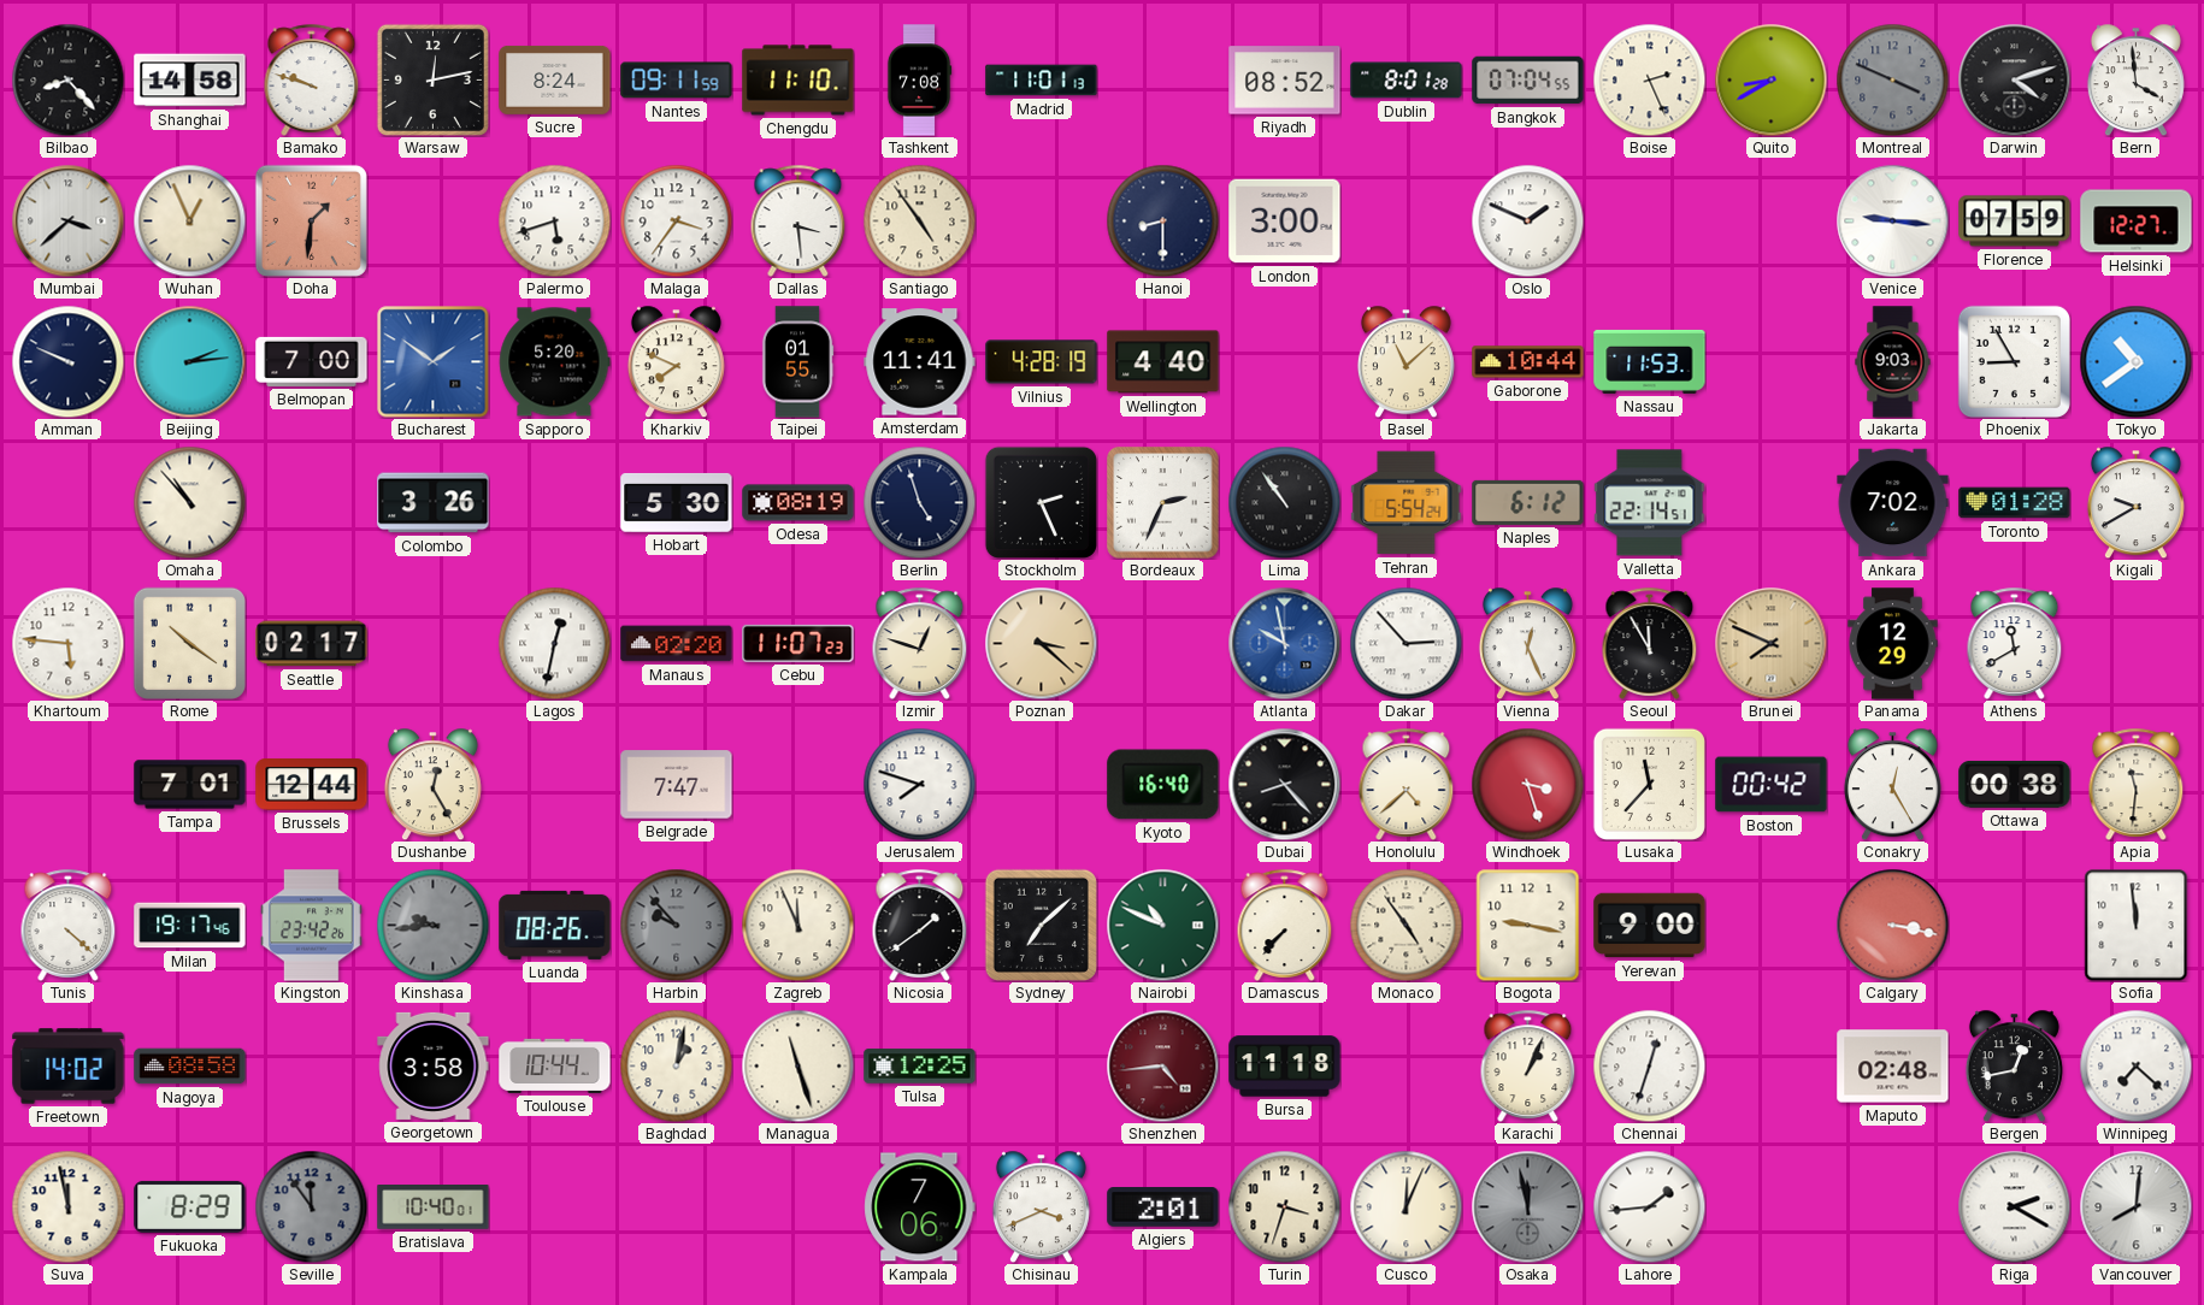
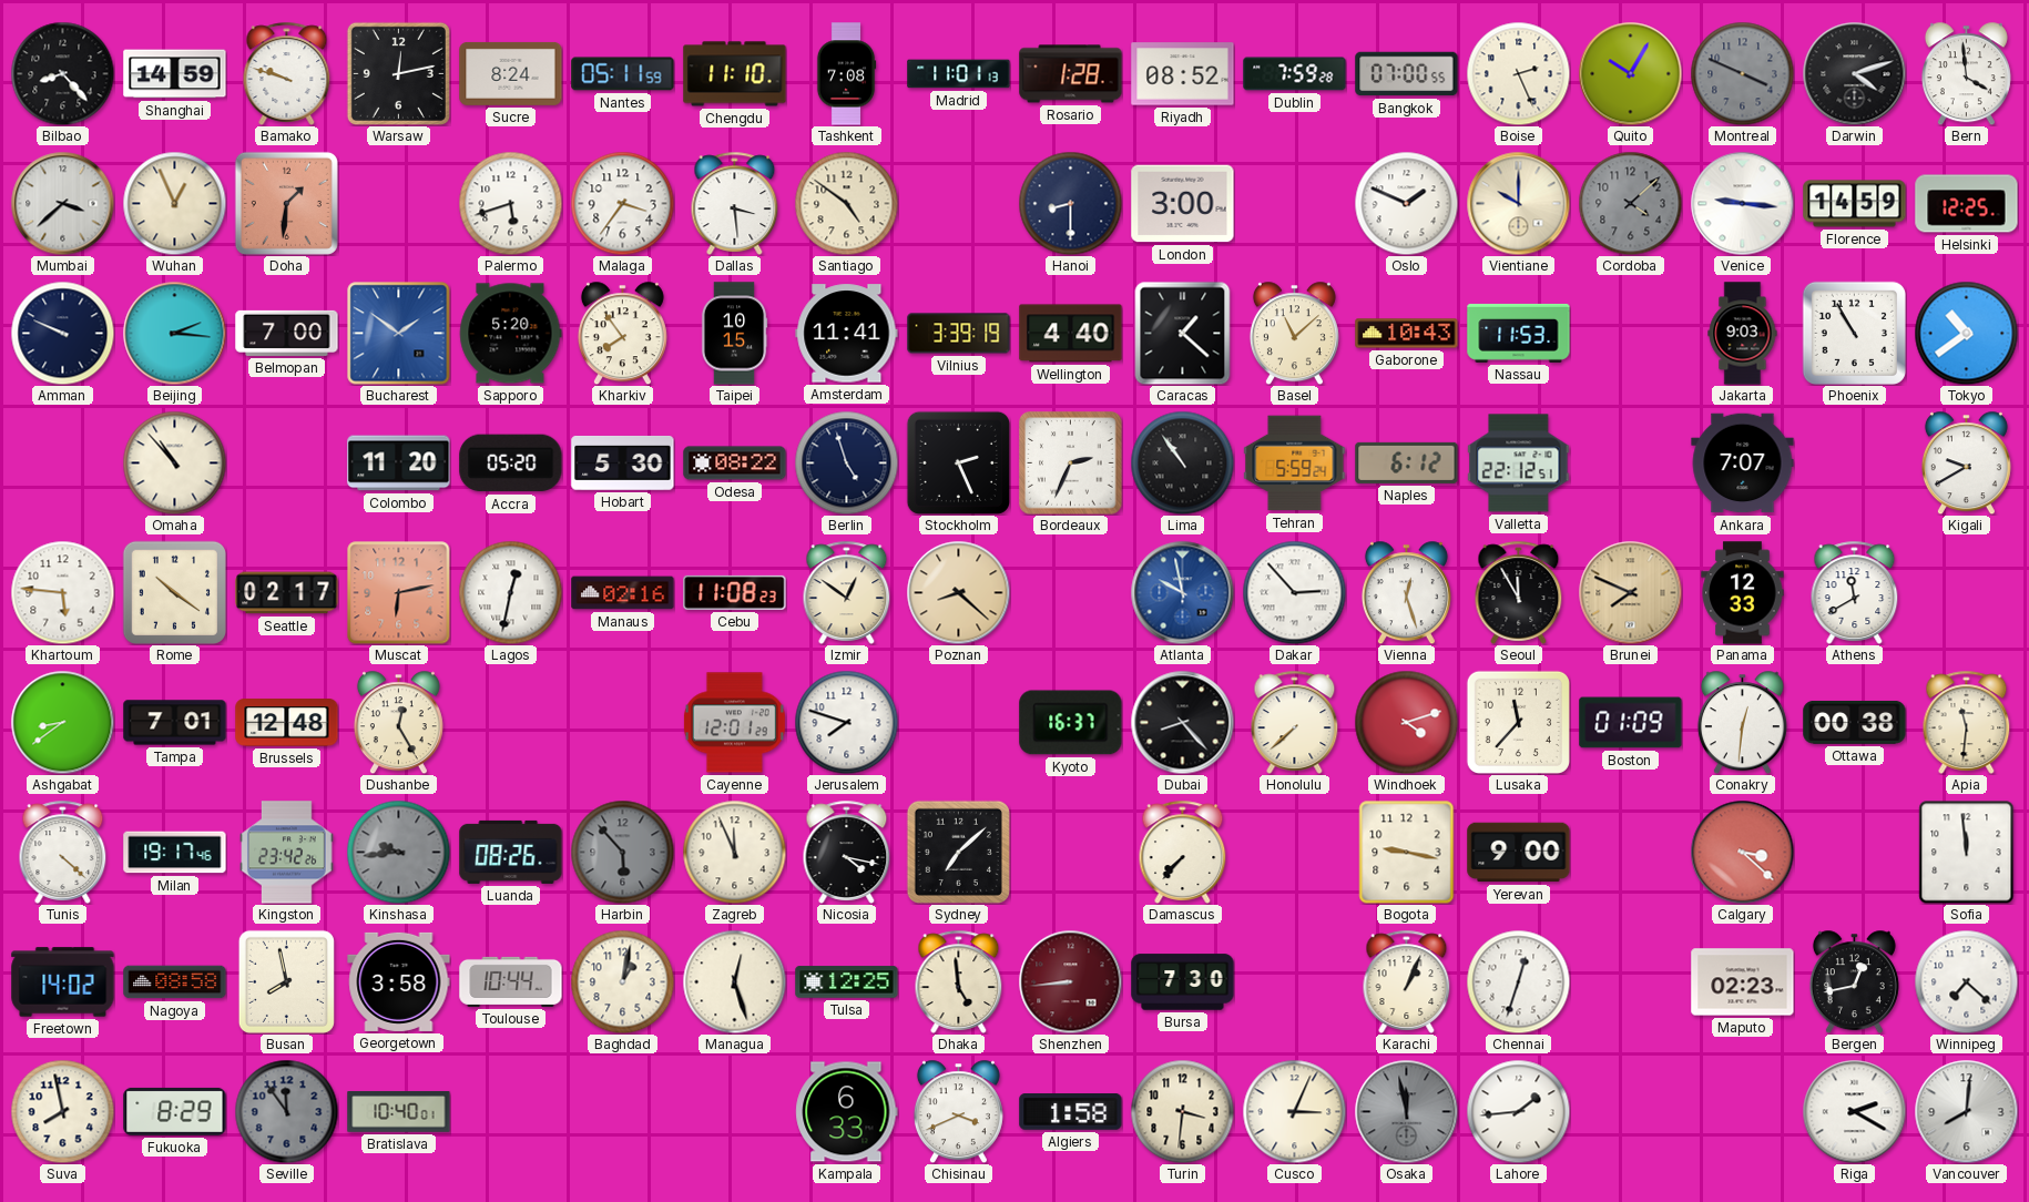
Shanghai: 14:58 -> 14:59 (175, 74)
Nantes: 09:11 -> 05:11 (623, 74)
Rosario: none -> 1:28 (1071, 74)
Dublin: 8:01 -> 7:59 (1295, 74)
Bangkok: 07:04 -> 07:00 (1407, 74)
Quito: 8:40 -> 10:05 (1630, 73)
Santiago: 4:54 -> 4:51 (846, 203)
Vientiane: none -> 10:00 (1518, 203)
Cordoba: none -> 4:08 (1630, 203)
Florence: 07:59 -> 14:59 (1855, 204)
Helsinki: 12:27 -> 12:25 (1967, 204)
Beijing: 2:14 -> 2:16 (174, 333)
Kharkiv: 7:49 -> 7:54 (622, 333)
Taipei: 01:55 -> 10:15 (734, 334)
Vilnius: 4:28 -> 3:39 (959, 334)
Caracas: none -> 1:22 (1183, 333)
Gaborone: 10:44 -> 10:43 (1407, 334)
Phoenix: 8:55 -> 10:55 (1854, 333)
Colombo: 3:26 -> 11:20 (399, 464)
Accra: none -> 05:20 (511, 464)
Odesa: 08:19 -> 08:22 (735, 464)
Tehran: 5:54 -> 5:59 (1295, 464)
Valletta: 22:14 -> 22:12 (1519, 464)
Ankara: 7:02 -> 7:07 (1743, 464)
Toronto: 01:28 -> none (2015, 503)
Muscat: none -> 6:13 (398, 592)
Manaus: 02:20 -> 02:16 (623, 593)
Cebu: 11:07 -> 11:08 (735, 592)
Izmir: 12:48 -> 12:51 (847, 592)
Poznan: 3:22 -> 8:22 (958, 592)
Vienna: 12:26 -> 12:27 (1406, 592)
Panama: 12:29 -> 12:33 (1743, 593)
Ashgabat: none -> 8:39 (62, 722)
Brussels: 12:44 -> 12:48 (287, 723)
Belgrade: 7:47 -> none (677, 785)
Cayenne: none -> 12:01 (734, 723)
Kyoto: 16:40 -> 16:37 (1071, 723)
Honolulu: 4:38 -> 7:38 (1295, 722)
Windhoek: 3:27 -> 4:12 (1406, 722)
Boston: 00:42 -> 01:09 (1631, 723)
Conakry: 12:25 -> 12:31 (1742, 722)
Harbin: 9:53 -> 5:53 (622, 852)
Nicosia: 1:39 -> 4:17 (847, 852)
Nairobi: 10:49 -> none (1162, 925)
Monaco: 4:54 -> none (1406, 925)
Calgary: 3:17 -> 3:22 (1742, 852)
Busan: none -> 7:58 (286, 981)
Managua: 11:27 -> 12:27 (734, 981)
Dhaka: none -> 4:59 (959, 981)
Shenzhen: 4:44 -> 8:44 (1070, 981)
Bursa: 11:18 -> 7:30 (1183, 982)
Maputo: 02:48 -> 02:23 (1743, 982)
Suva: 11:58 -> 7:58 (62, 1111)
Kampala: 7:06 -> 6:33 (847, 1112)
Algiers: 2:01 -> 1:58 (1071, 1112)
Turin: 3:33 -> 3:31 (1182, 1111)
Cusco: 12:04 -> 3:04 (1294, 1111)
